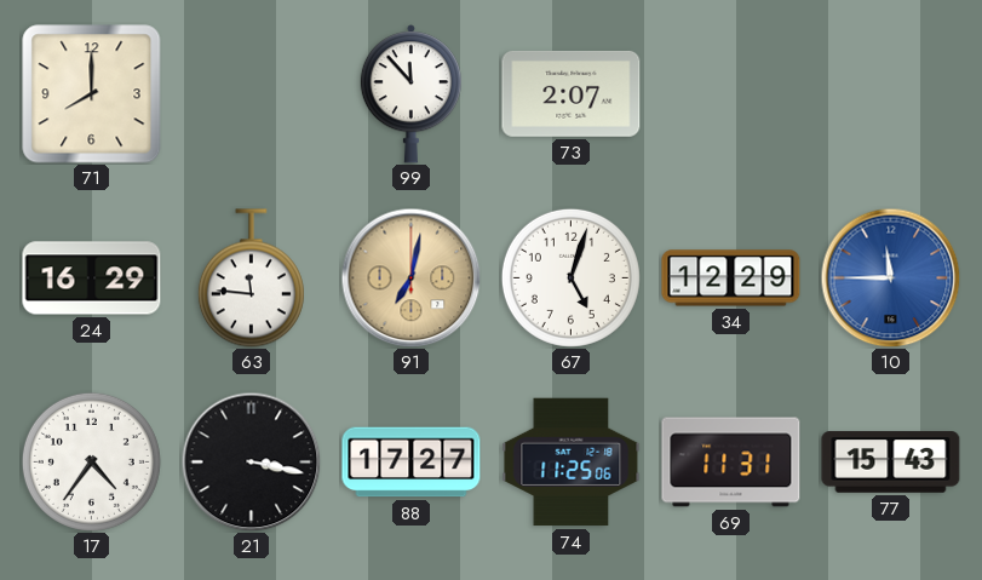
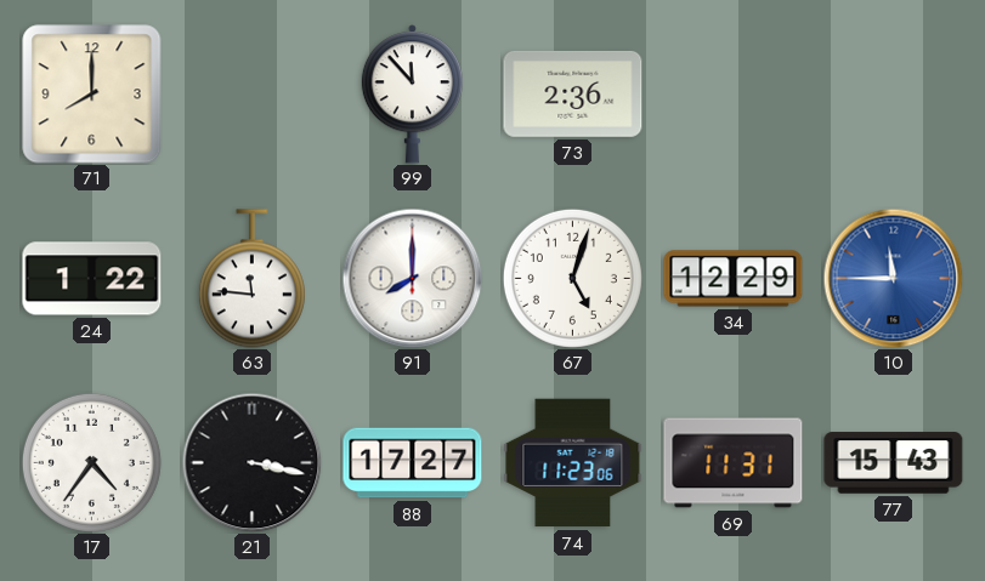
73: 2:07 -> 2:36 (573, 93)
24: 16:29 -> 1:22 (92, 279)
91: 7:02 -> 8:00 (412, 278)
91 dial: champagne -> white (412, 278)
74: 11:25 -> 11:23 (573, 463)
